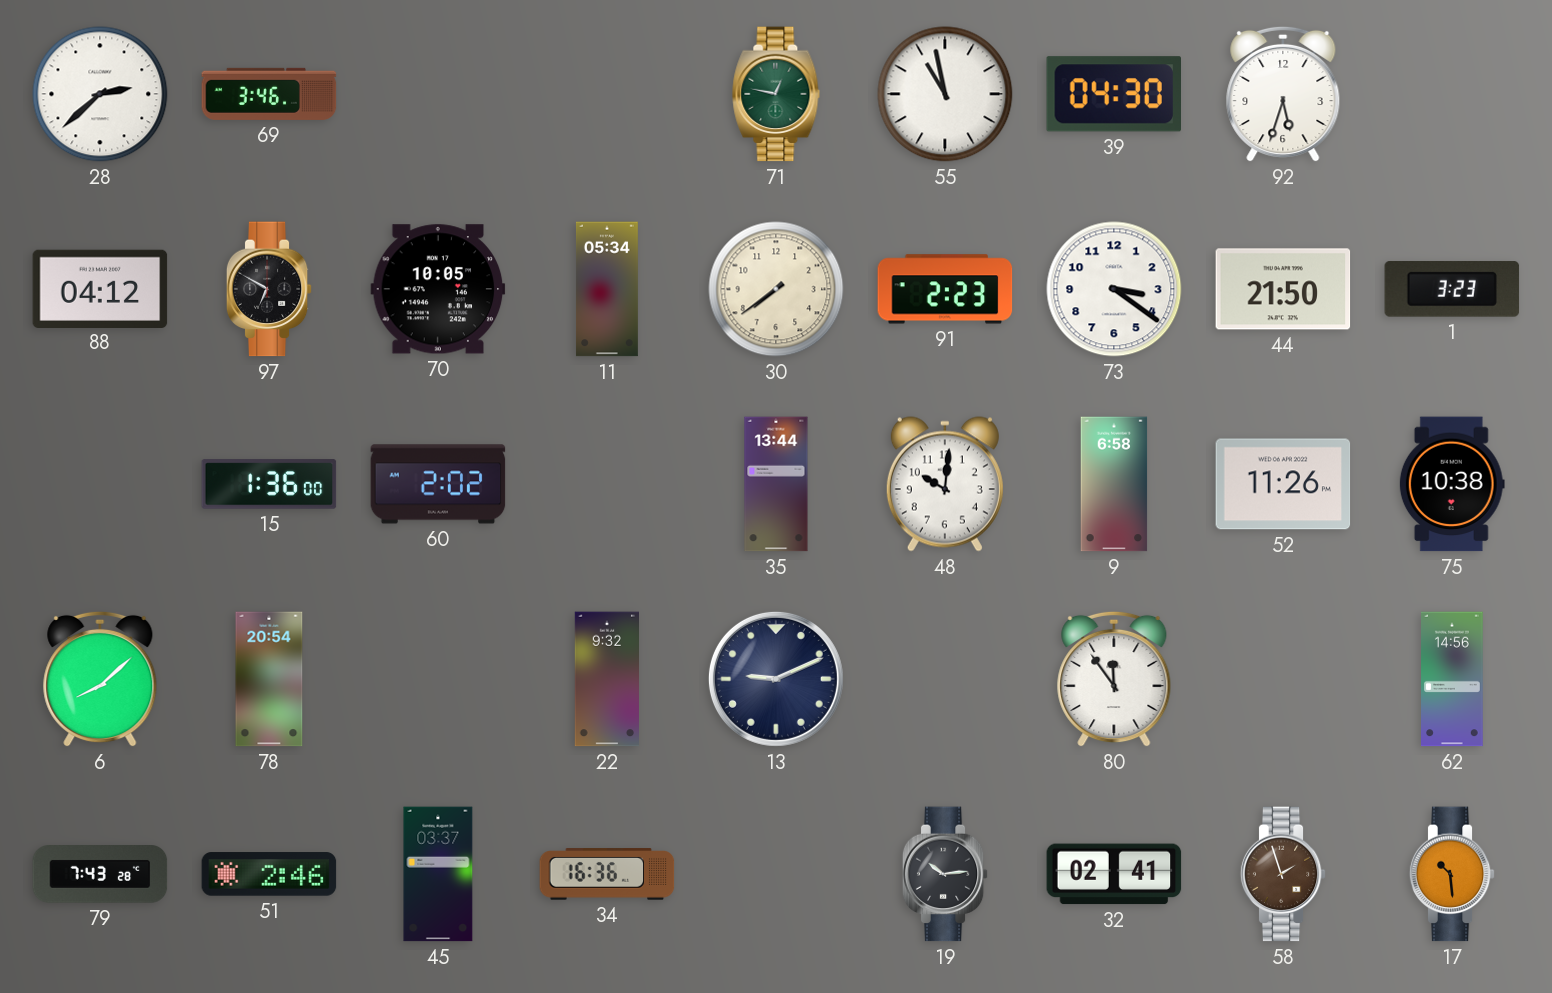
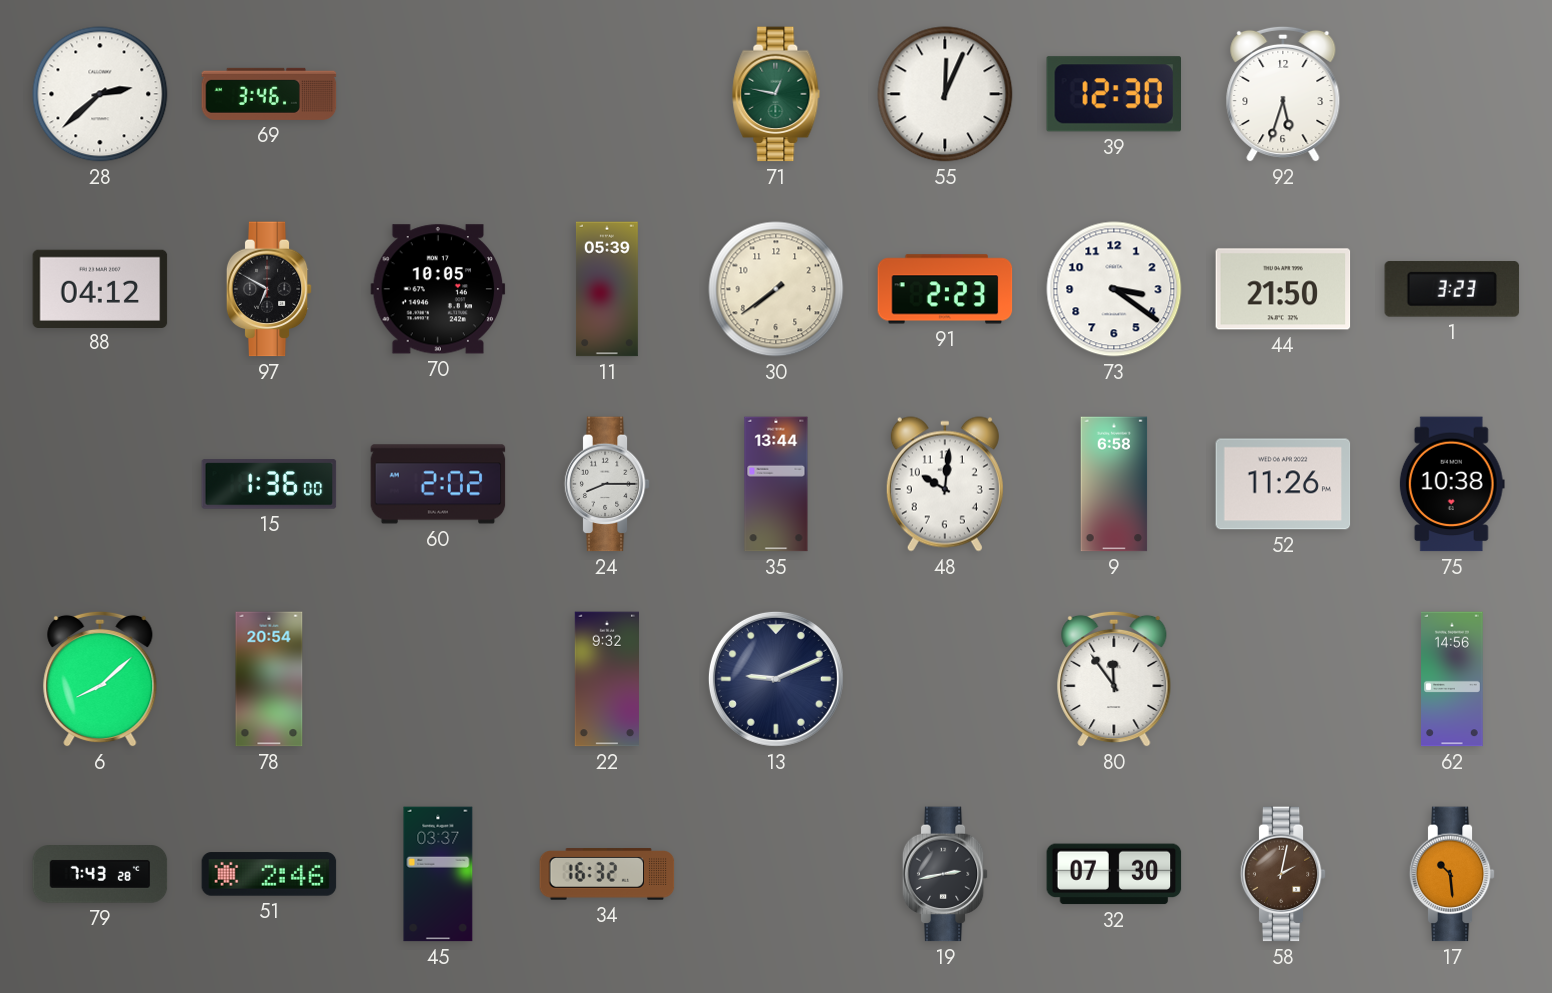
55: 10:58 -> 12:04 (945, 94)
39: 04:30 -> 12:30 (1113, 94)
11: 05:34 -> 05:39 (607, 289)
24: none -> 8:15 (607, 484)
34: 16:36 -> 16:32 (607, 874)
19: 10:14 -> 2:43 (945, 874)
32: 02:41 -> 07:30 (1114, 874)
58: 1:57 -> 2:02 (1283, 874)
